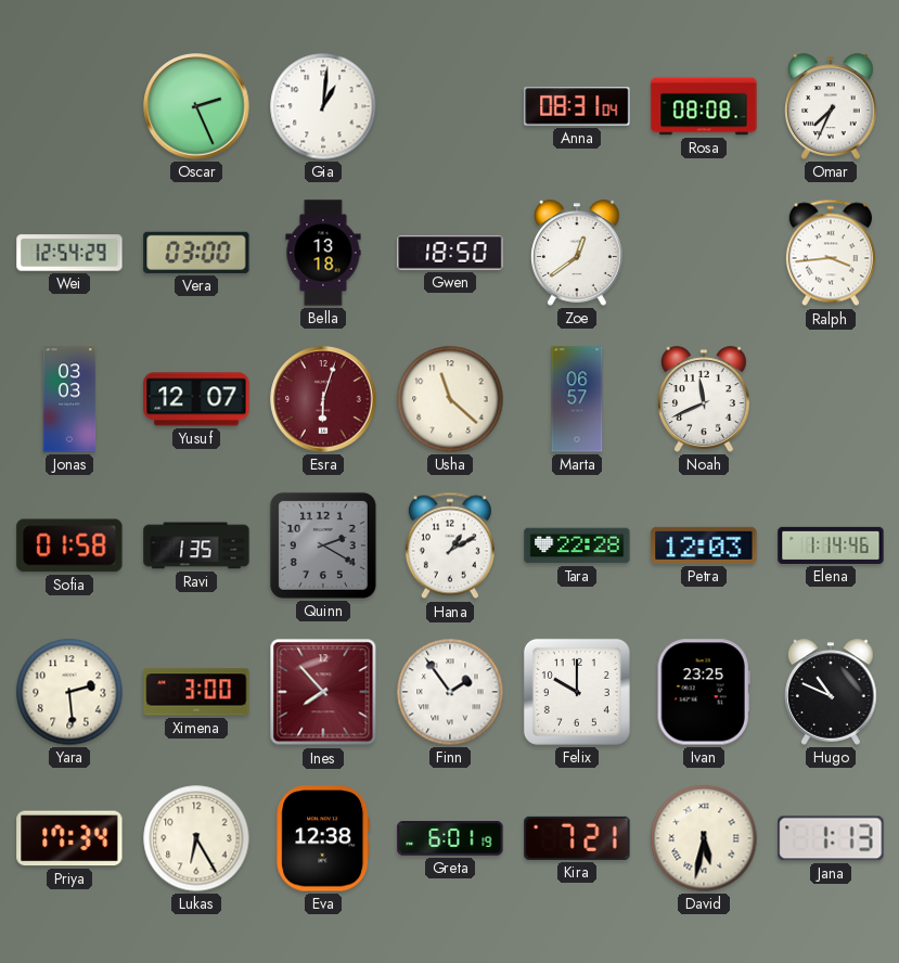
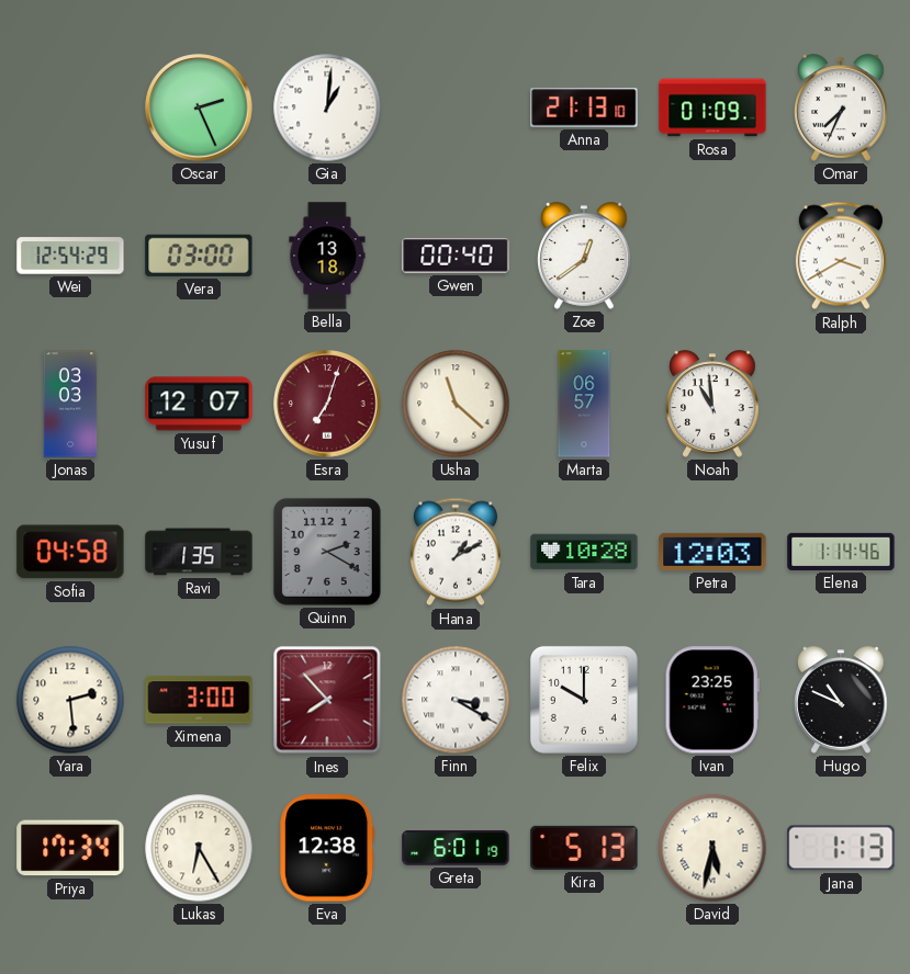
Anna: 08:31 -> 21:13 (584, 107)
Rosa: 08:08 -> 01:09 (712, 107)
Gwen: 18:50 -> 00:40 (456, 257)
Ralph: 3:44 -> 3:40 (841, 256)
Esra: 6:03 -> 7:03 (327, 404)
Noah: 11:41 -> 10:59 (712, 404)
Sofia: 01:58 -> 04:58 (70, 552)
Tara: 22:28 -> 10:28 (584, 552)
Finn: 1:54 -> 3:20 (456, 700)
Kira: 7:21 -> 5:13 (584, 848)
